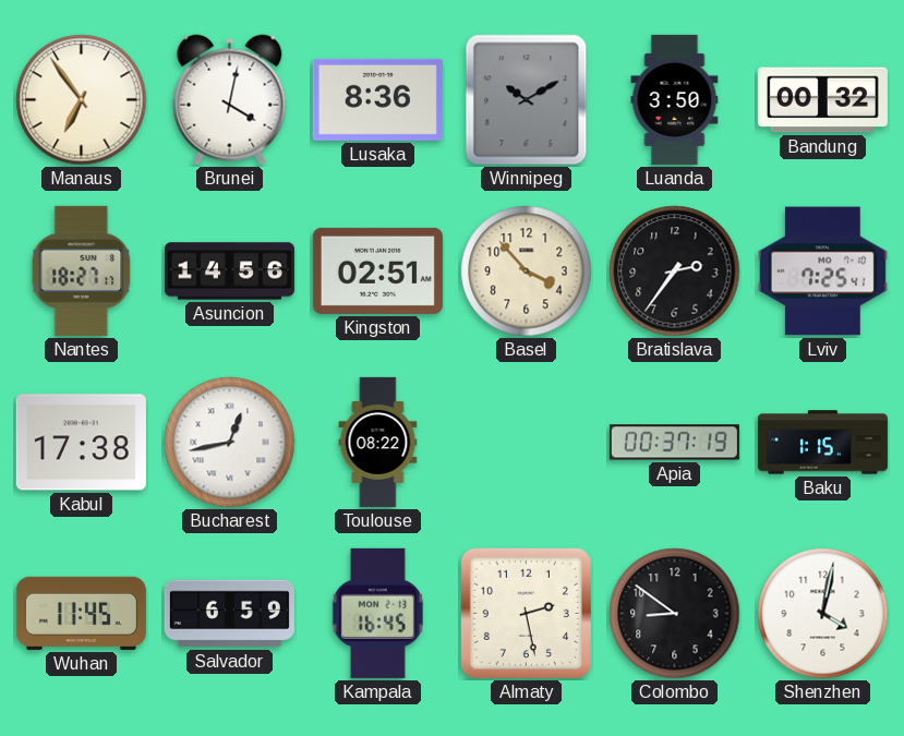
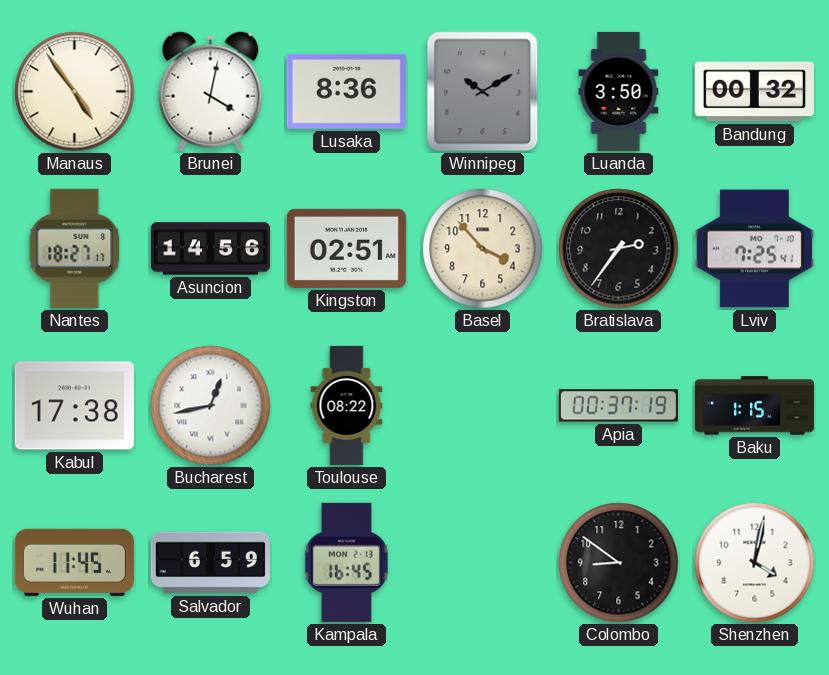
Manaus: 6:54 -> 4:54 (75, 92)
Almaty: 2:28 -> none (526, 613)
